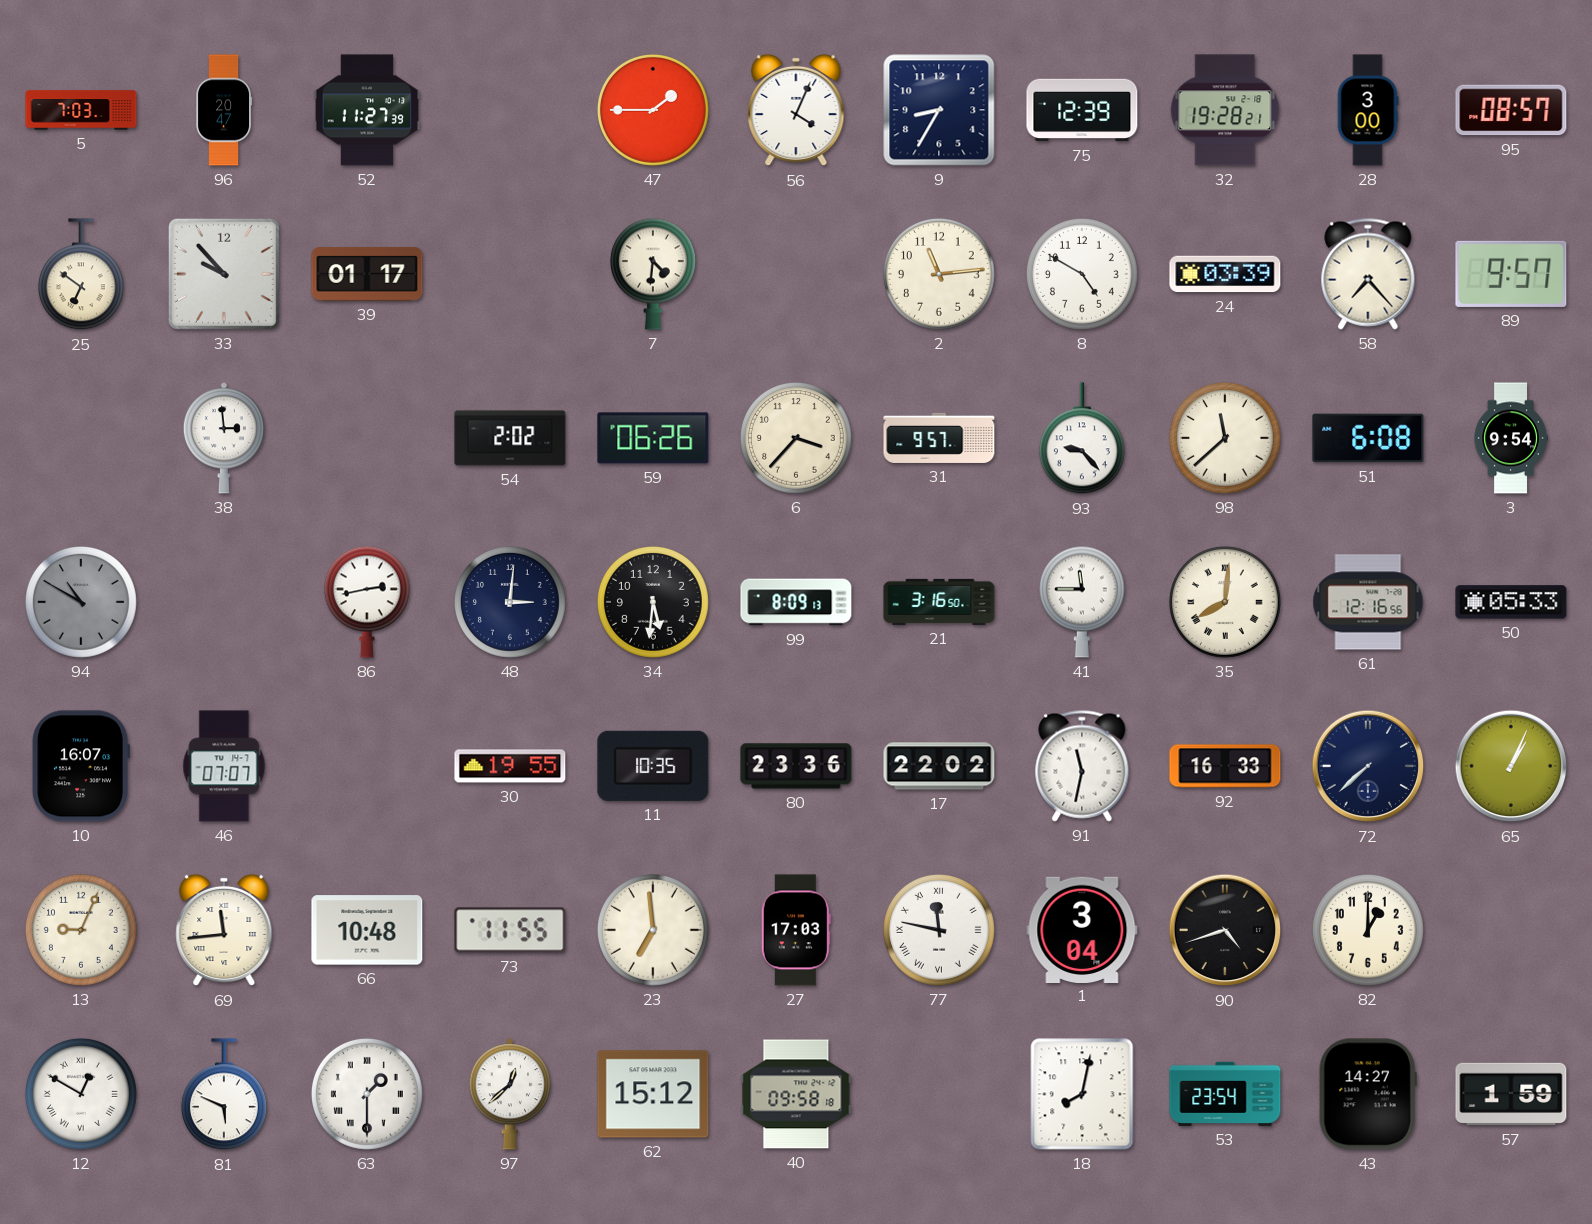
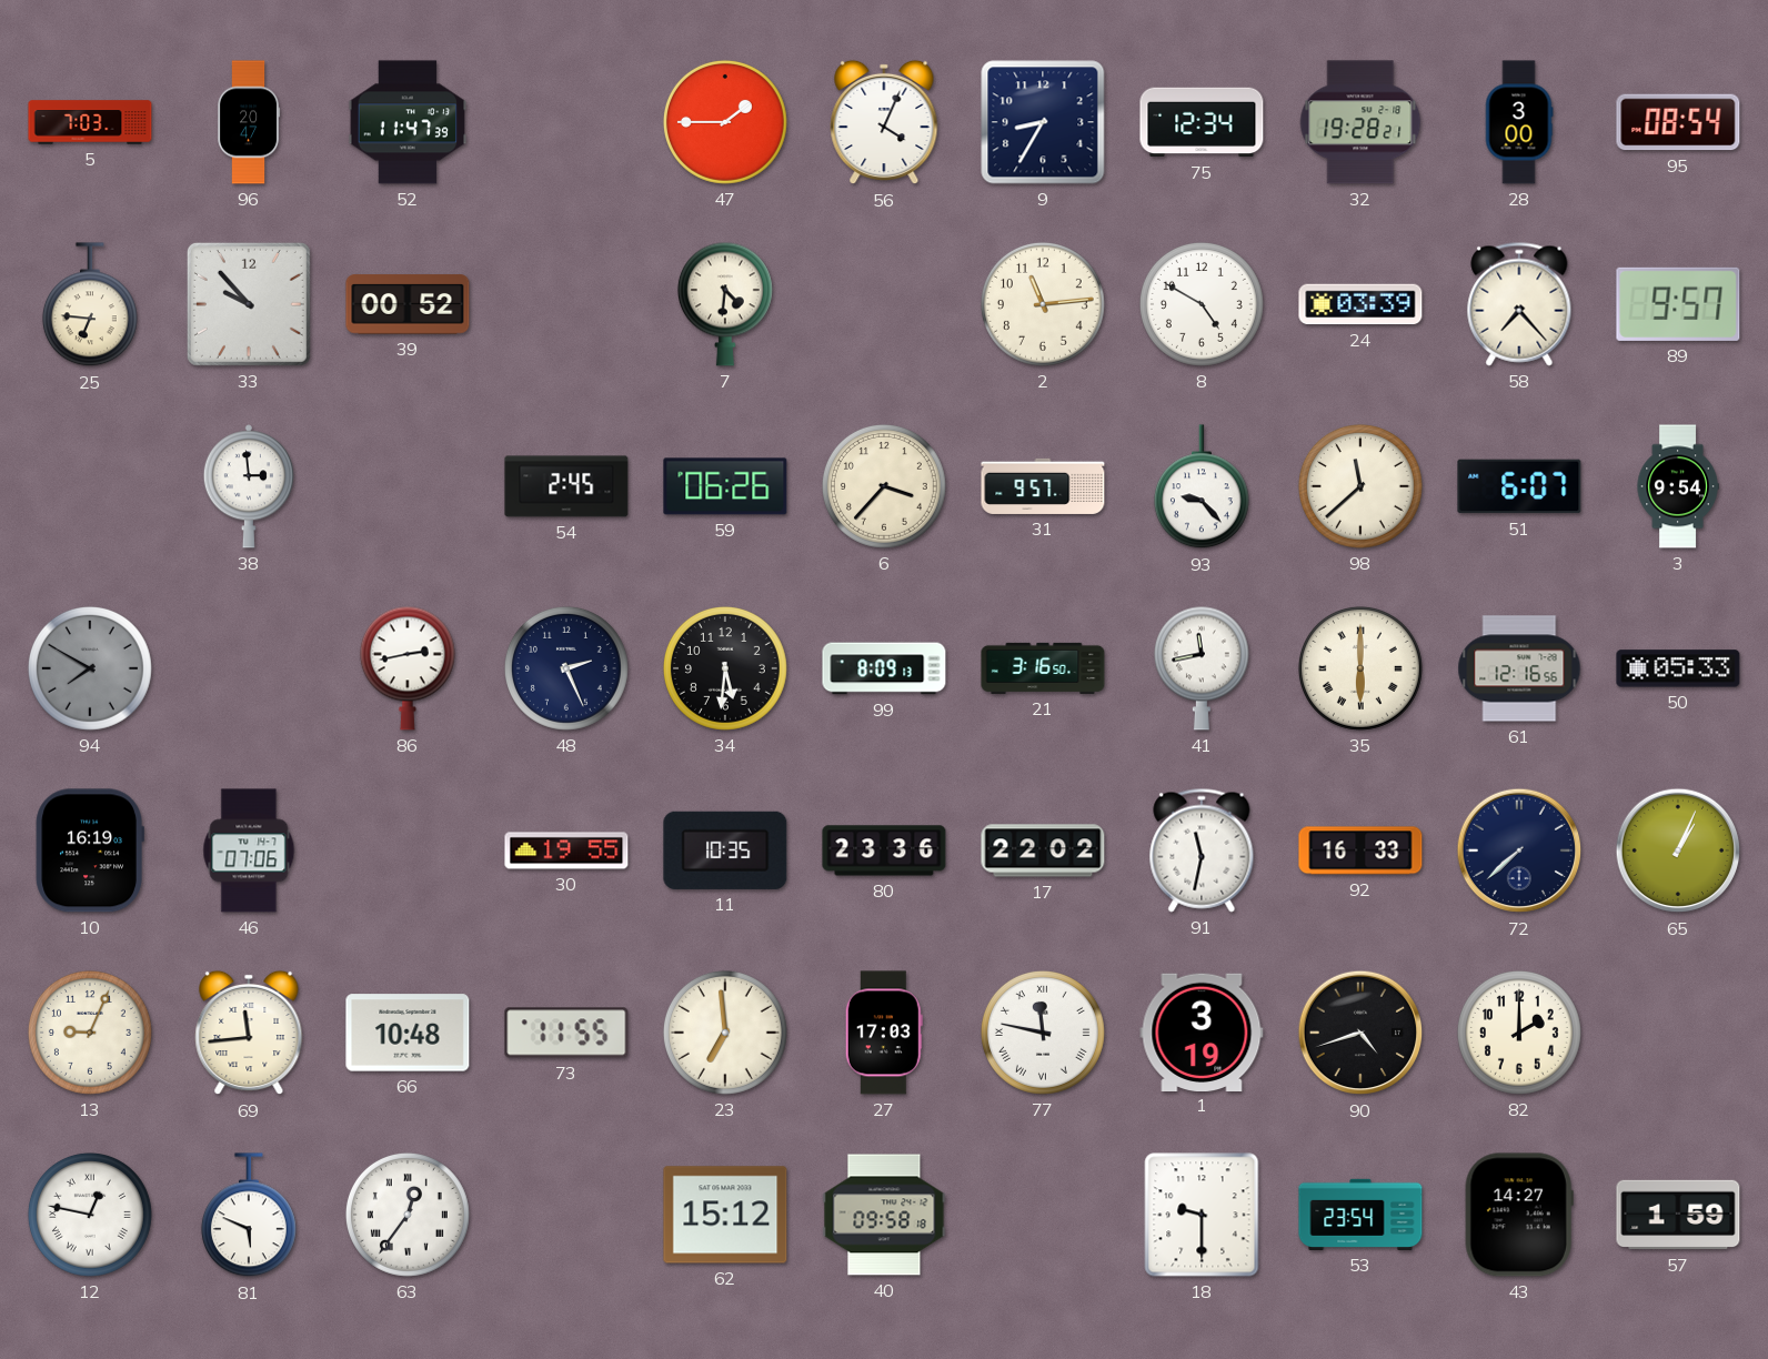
52: 11:27 -> 11:47 (408, 122)
75: 12:39 -> 12:34 (1202, 122)
95: 08:57 -> 08:54 (1678, 122)
25: 6:51 -> 6:46 (90, 305)
39: 01:17 -> 00:52 (408, 304)
54: 2:02 -> 2:45 (566, 486)
51: 6:08 -> 6:07 (1519, 486)
94: 10:50 -> 7:50 (90, 668)
48: 3:01 -> 2:26 (566, 668)
41: 11:45 -> 11:43 (1202, 668)
35: 8:01 -> 6:00 (1360, 668)
10: 16:07 -> 16:19 (90, 850)
46: 07:07 -> 07:06 (249, 850)
1: 3:04 -> 3:19 (1202, 1031)
82: 1:00 -> 2:00 (1519, 1033)
12: 12:50 -> 12:47 (90, 1215)
63: 1:30 -> 12:36 (408, 1215)
97: 12:38 -> none (510, 1094)
18: 8:02 -> 9:30 (1202, 1215)
